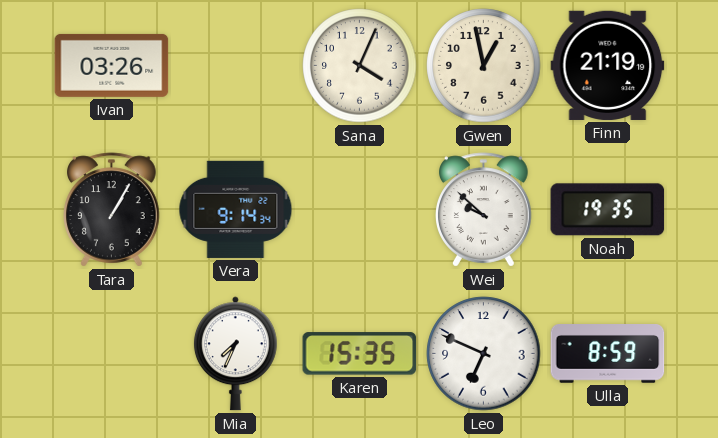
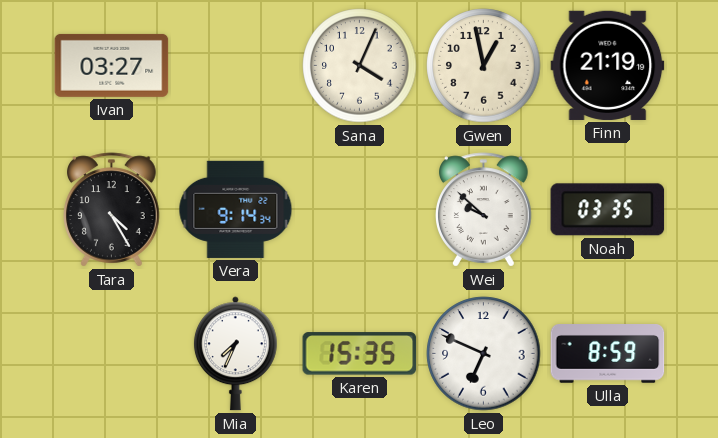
Ivan: 03:26 -> 03:27 (112, 65)
Tara: 1:05 -> 4:25 (112, 210)
Noah: 19:35 -> 03:35 (608, 210)
